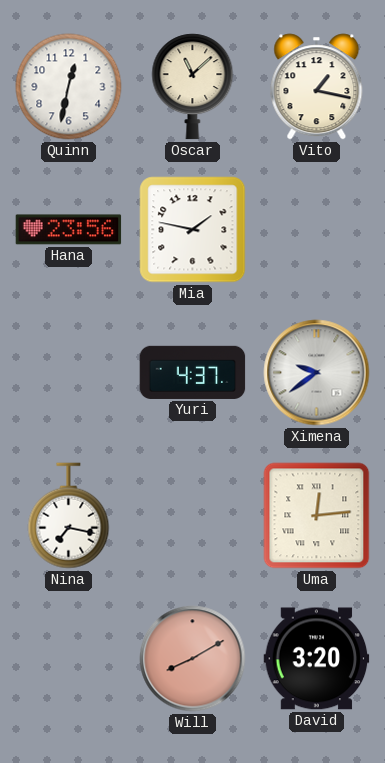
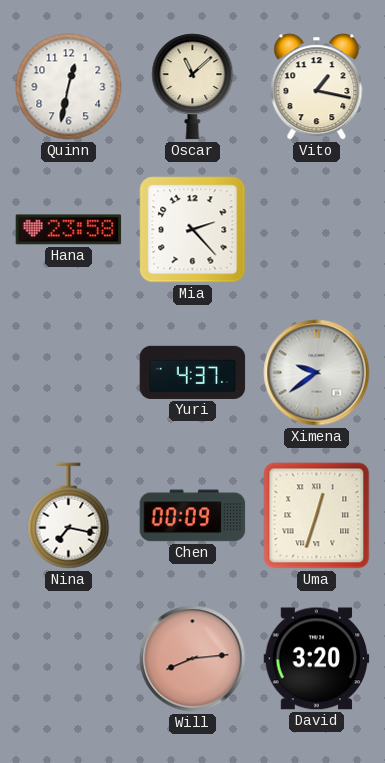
Hana: 23:56 -> 23:58 (69, 230)
Mia: 1:47 -> 2:23 (193, 230)
Chen: none -> 00:09 (193, 516)
Uma: 12:14 -> 12:33 (317, 516)
Will: 8:10 -> 8:14 (193, 659)
